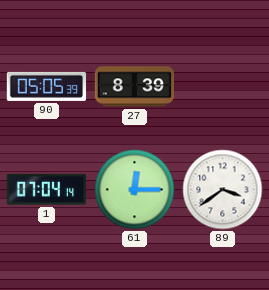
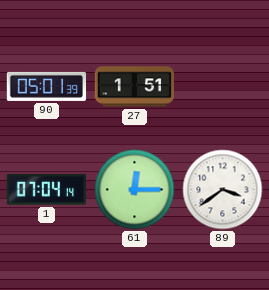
90: 05:05 -> 05:01 (47, 86)
27: 8:39 -> 1:51 (134, 87)
